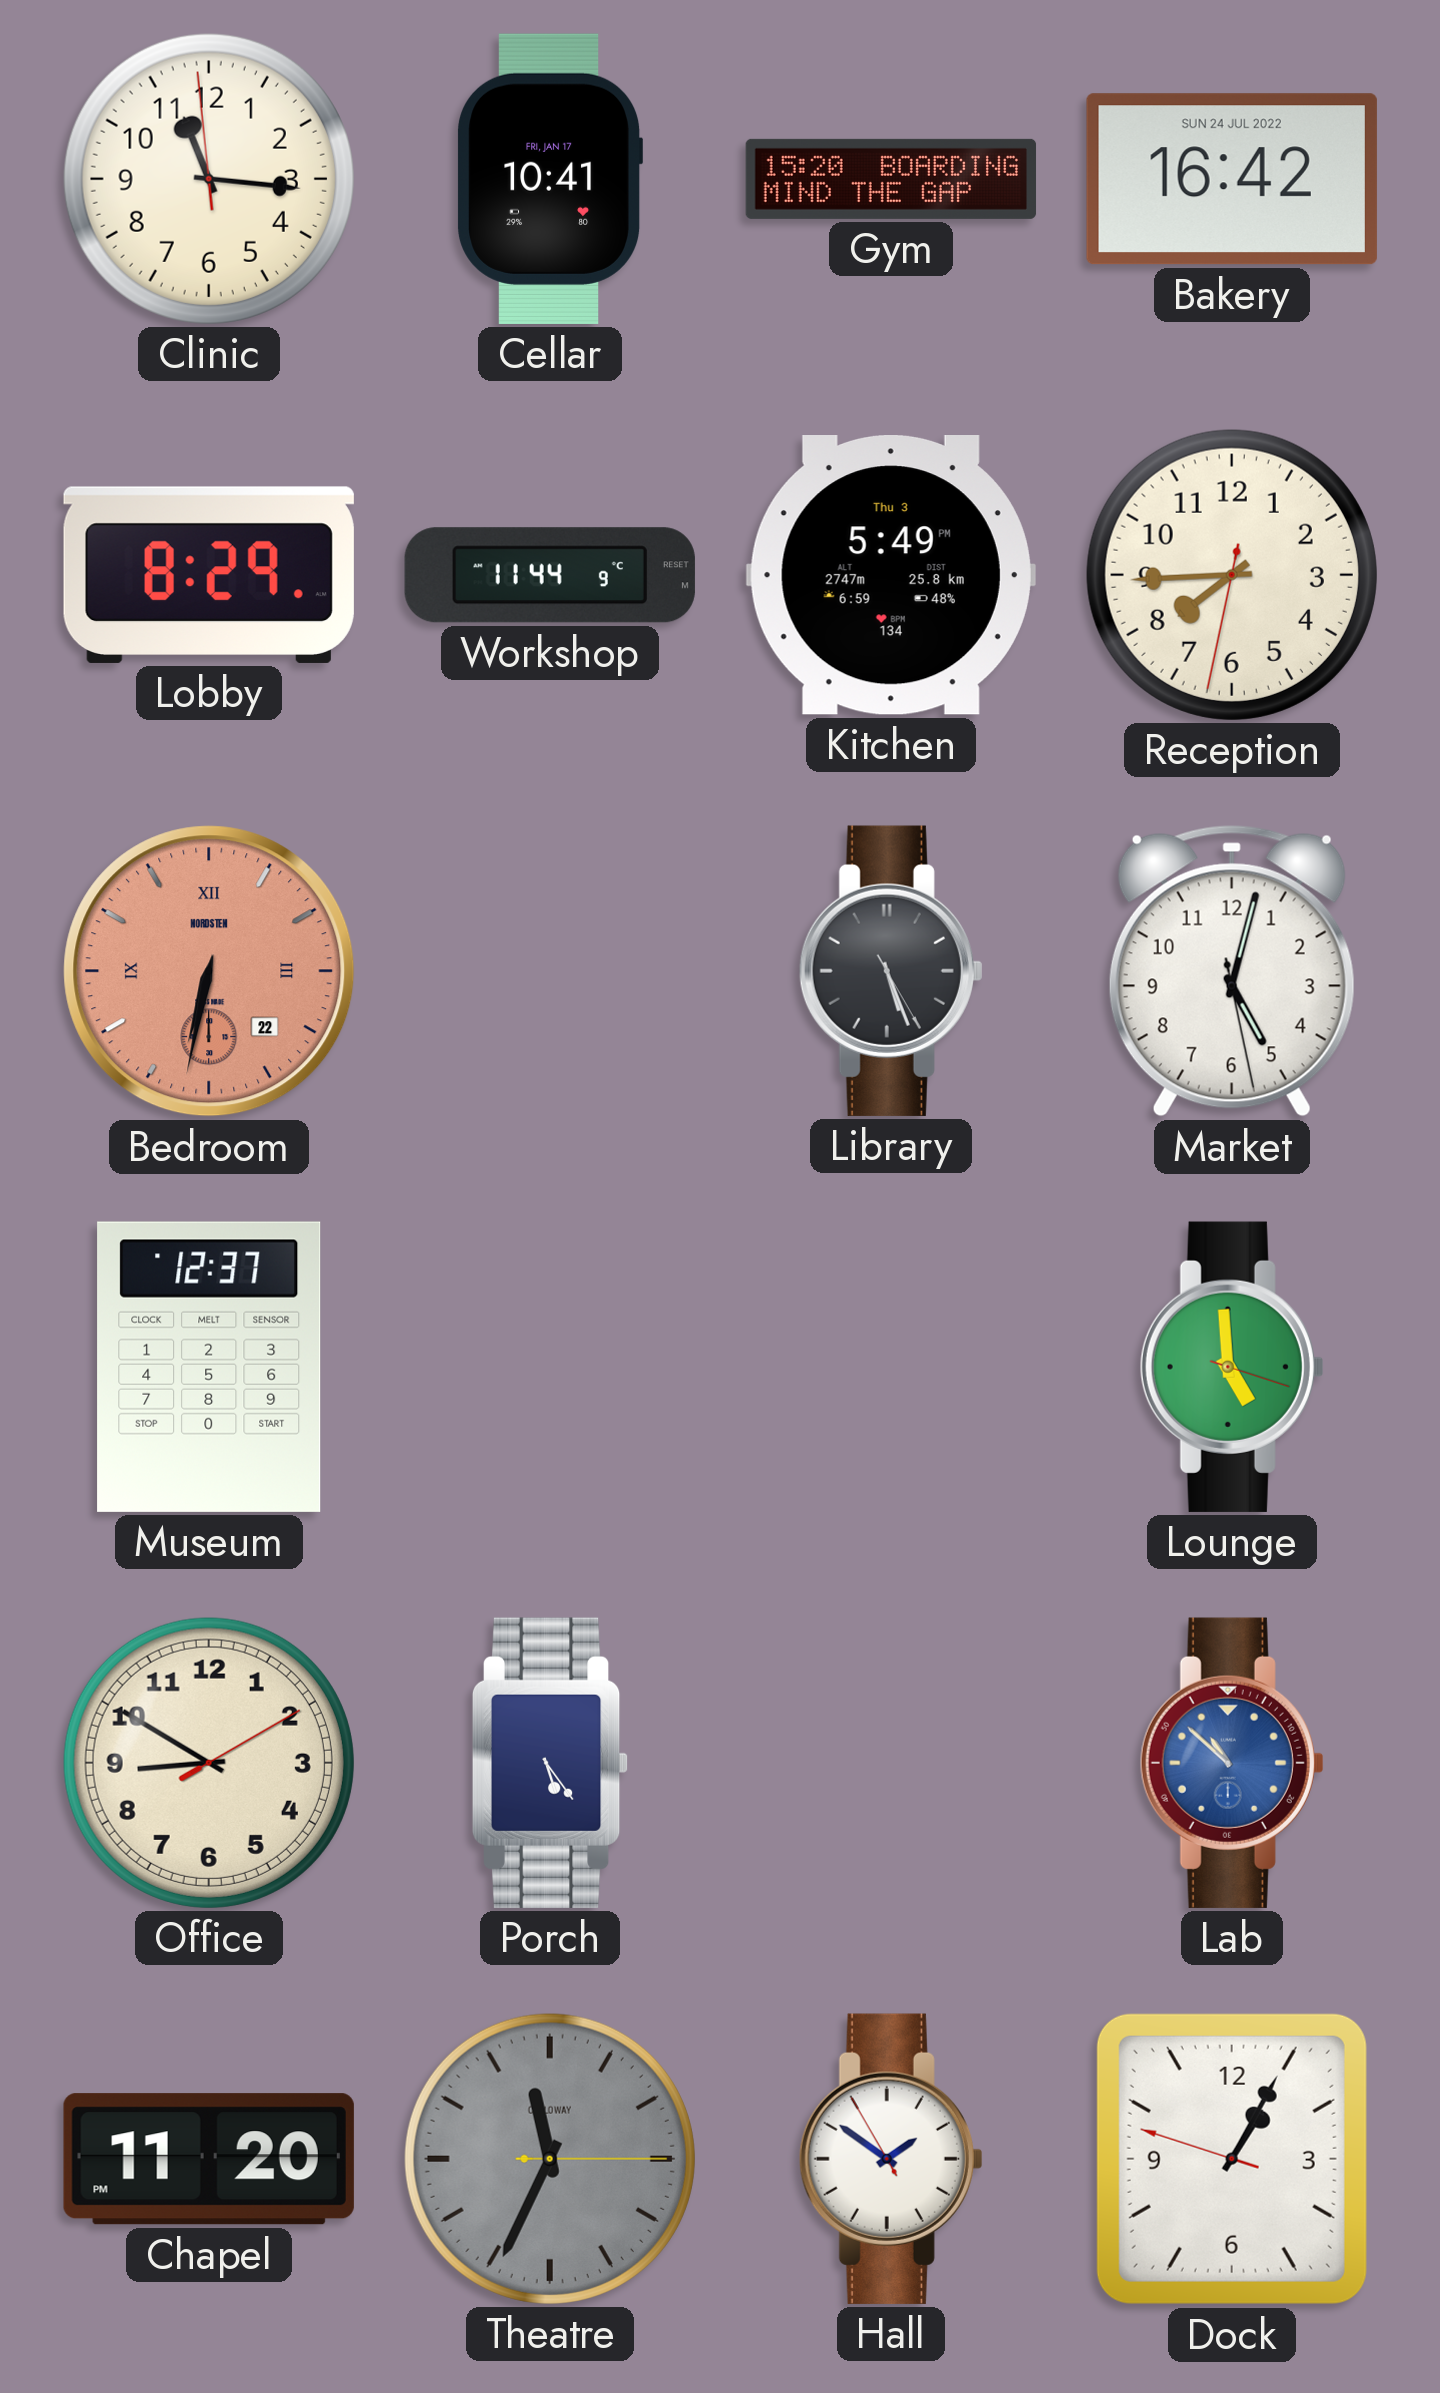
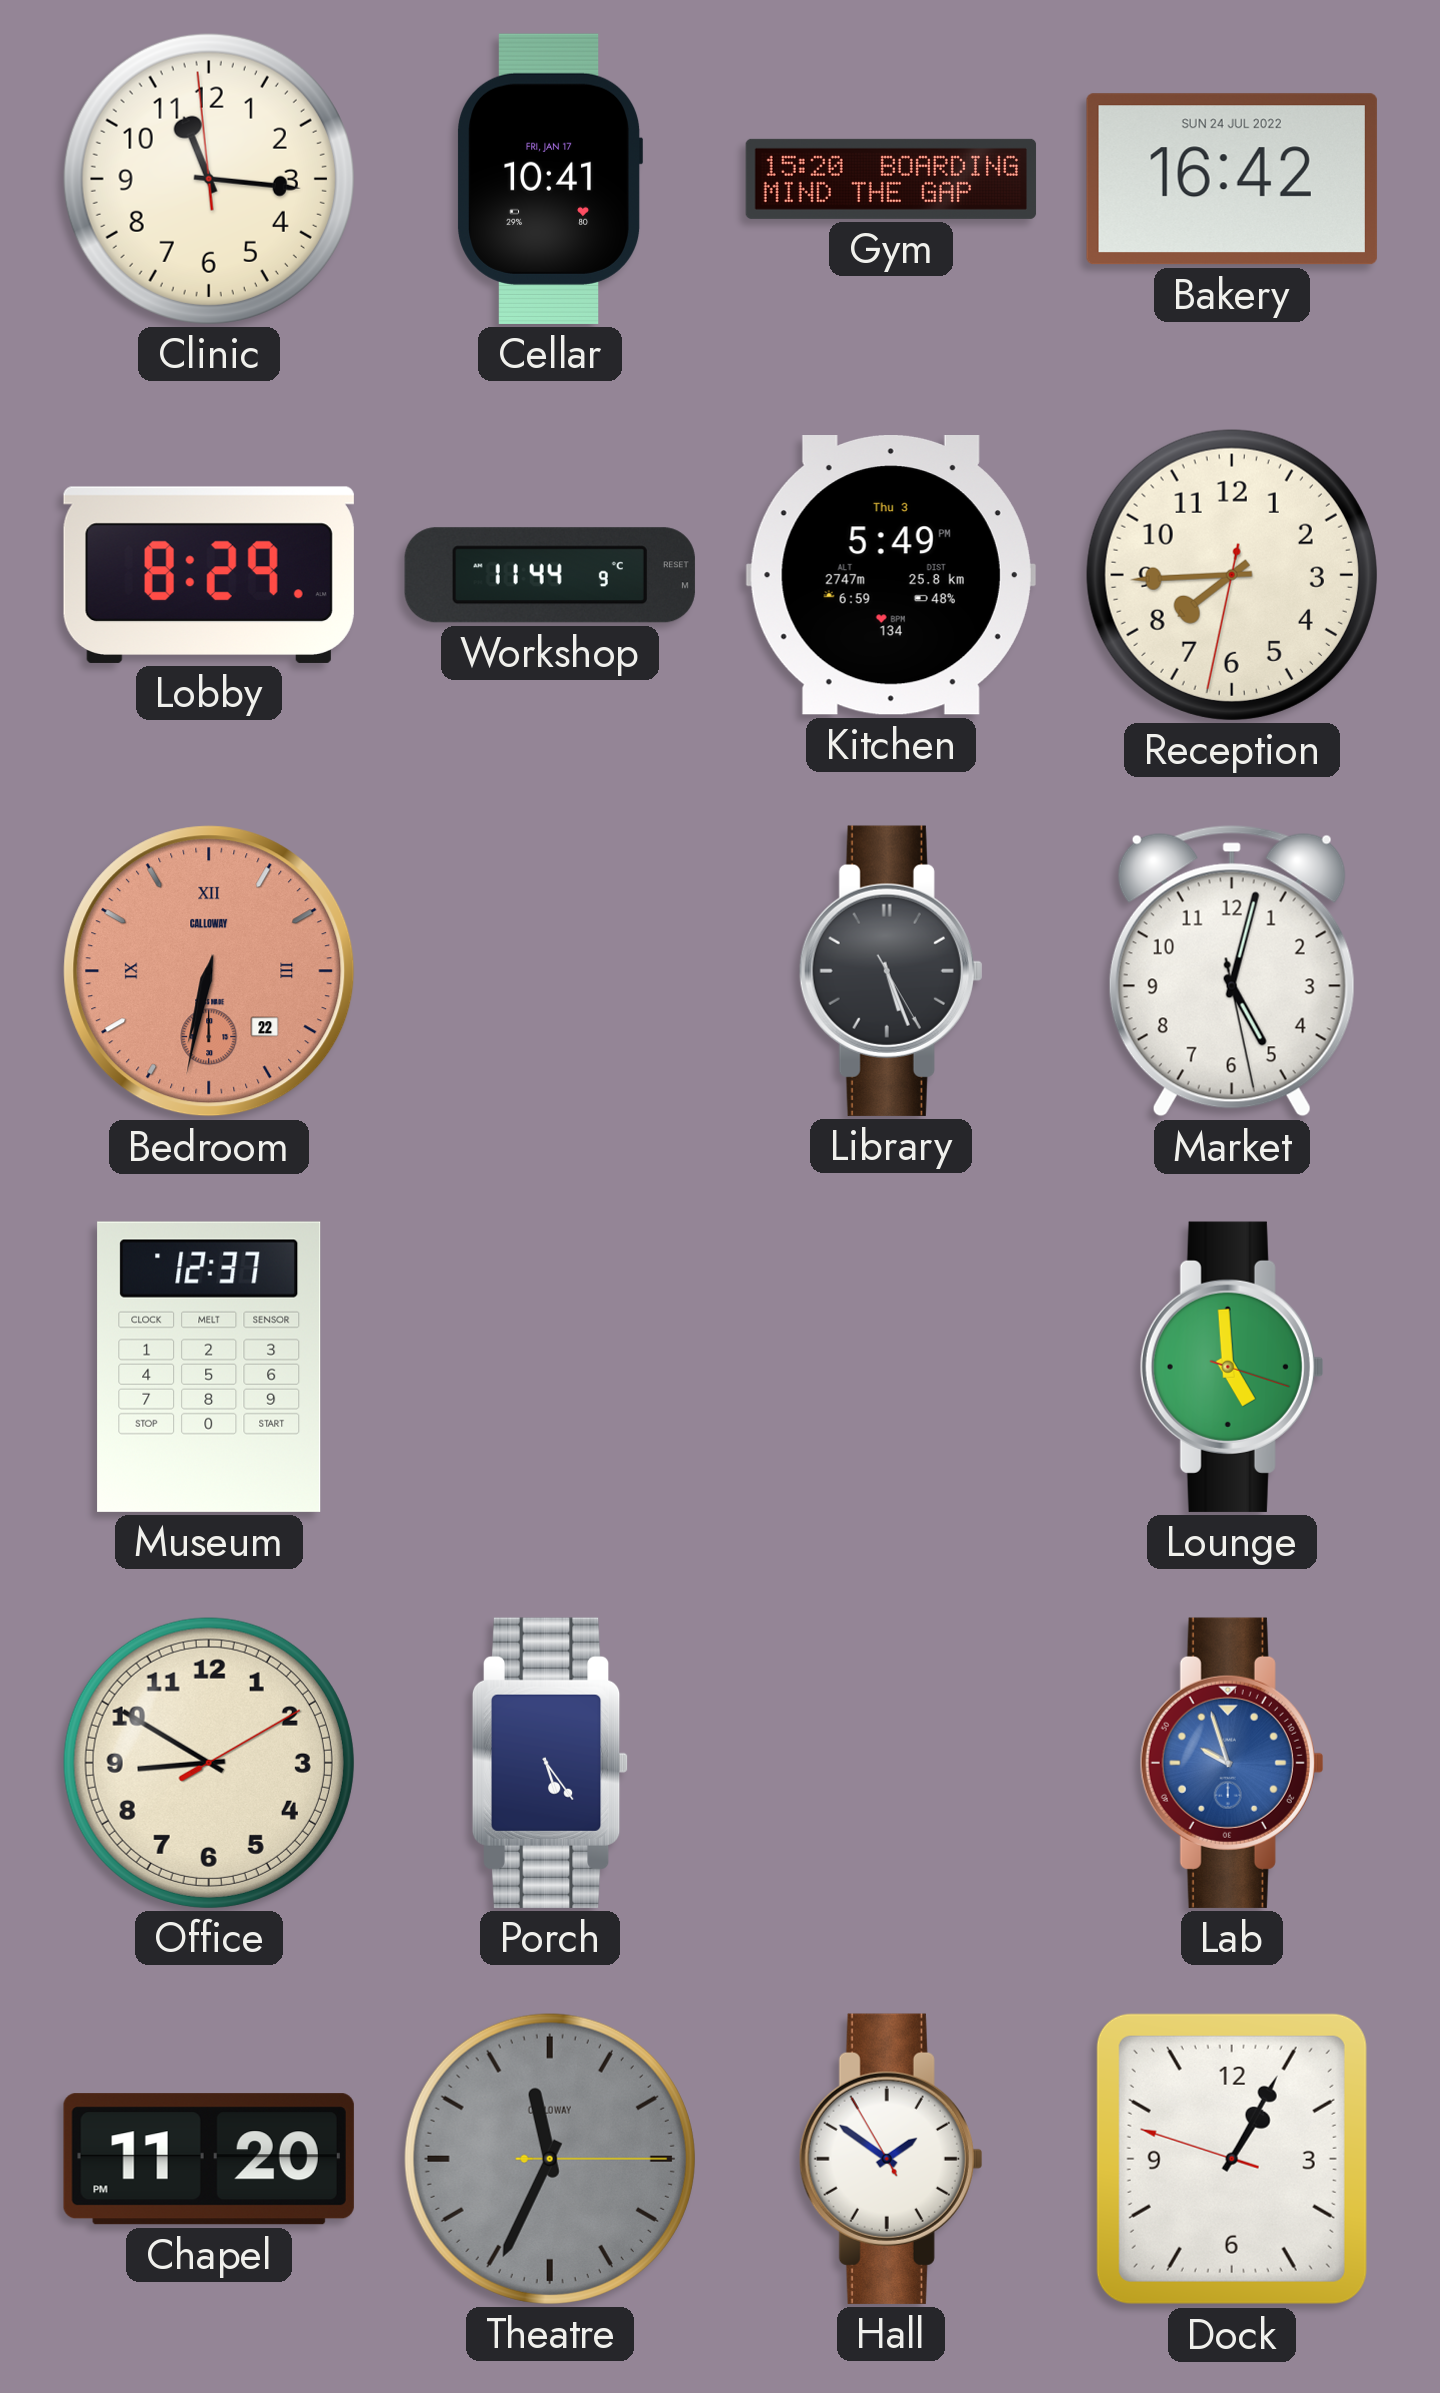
Bedroom brand: NORDSTEN -> CALLOWAY (209, 971)
Lab: 10:52 -> 9:57 (1232, 1763)
